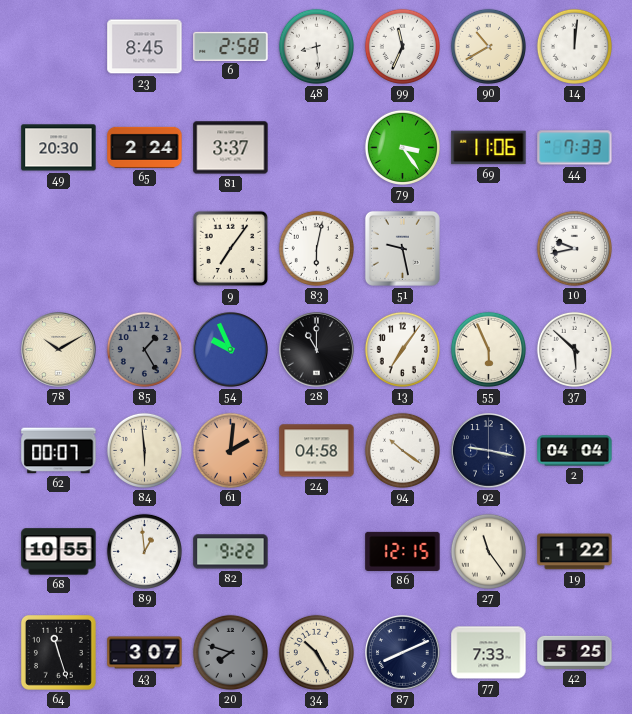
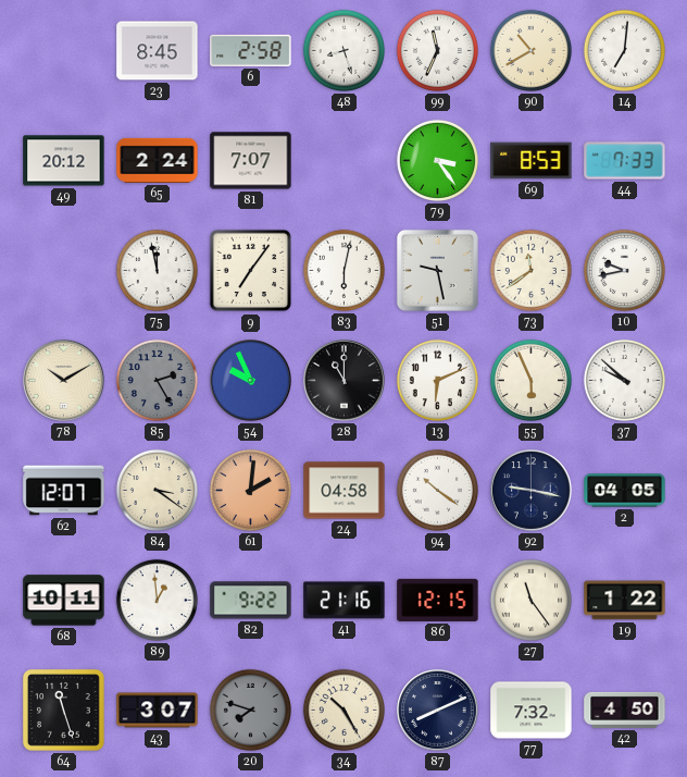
48: 8:29 -> 8:27 (343, 50)
14: 12:01 -> 7:01 (624, 50)
49: 20:30 -> 20:12 (64, 161)
81: 3:37 -> 7:07 (251, 161)
69: 11:06 -> 8:53 (532, 161)
75: none -> 11:58 (157, 270)
73: none -> 11:39 (530, 270)
85: 1:25 -> 2:25 (157, 380)
13: 7:06 -> 6:11 (437, 380)
37: 5:52 -> 9:52 (624, 380)
62: 00:07 -> 12:07 (64, 491)
84: 5:59 -> 3:21 (157, 490)
2: 04:04 -> 04:05 (625, 491)
68: 10:55 -> 10:11 (64, 601)
41: none -> 21:16 (345, 601)
77: 7:33 -> 7:32 (532, 711)
42: 5:25 -> 4:50 (625, 710)
